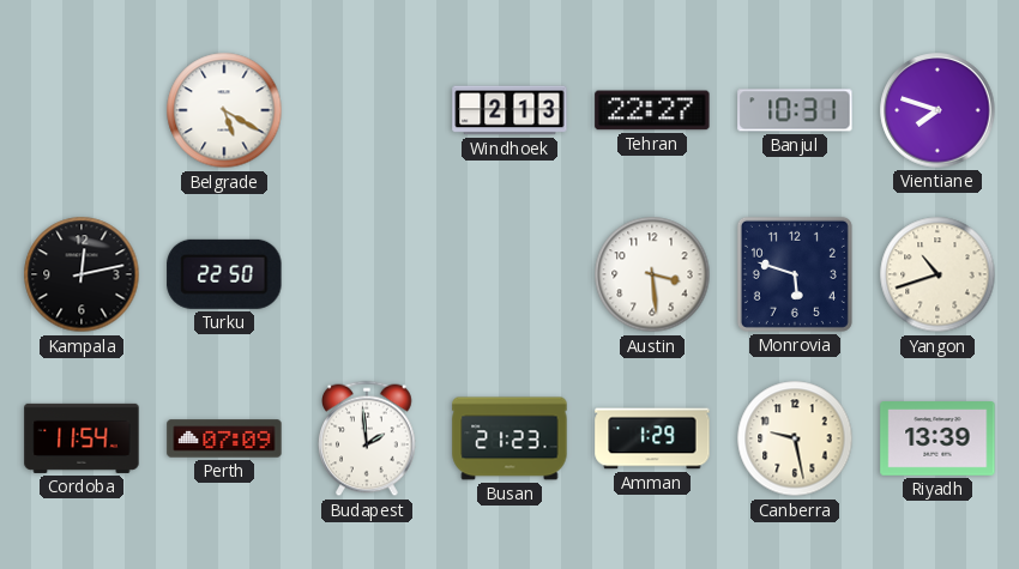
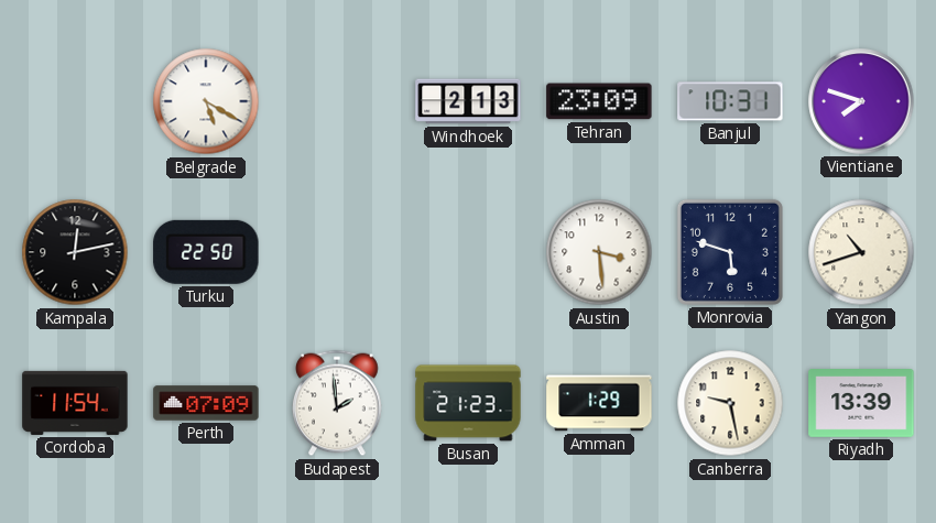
Tehran: 22:27 -> 23:09 (599, 101)
